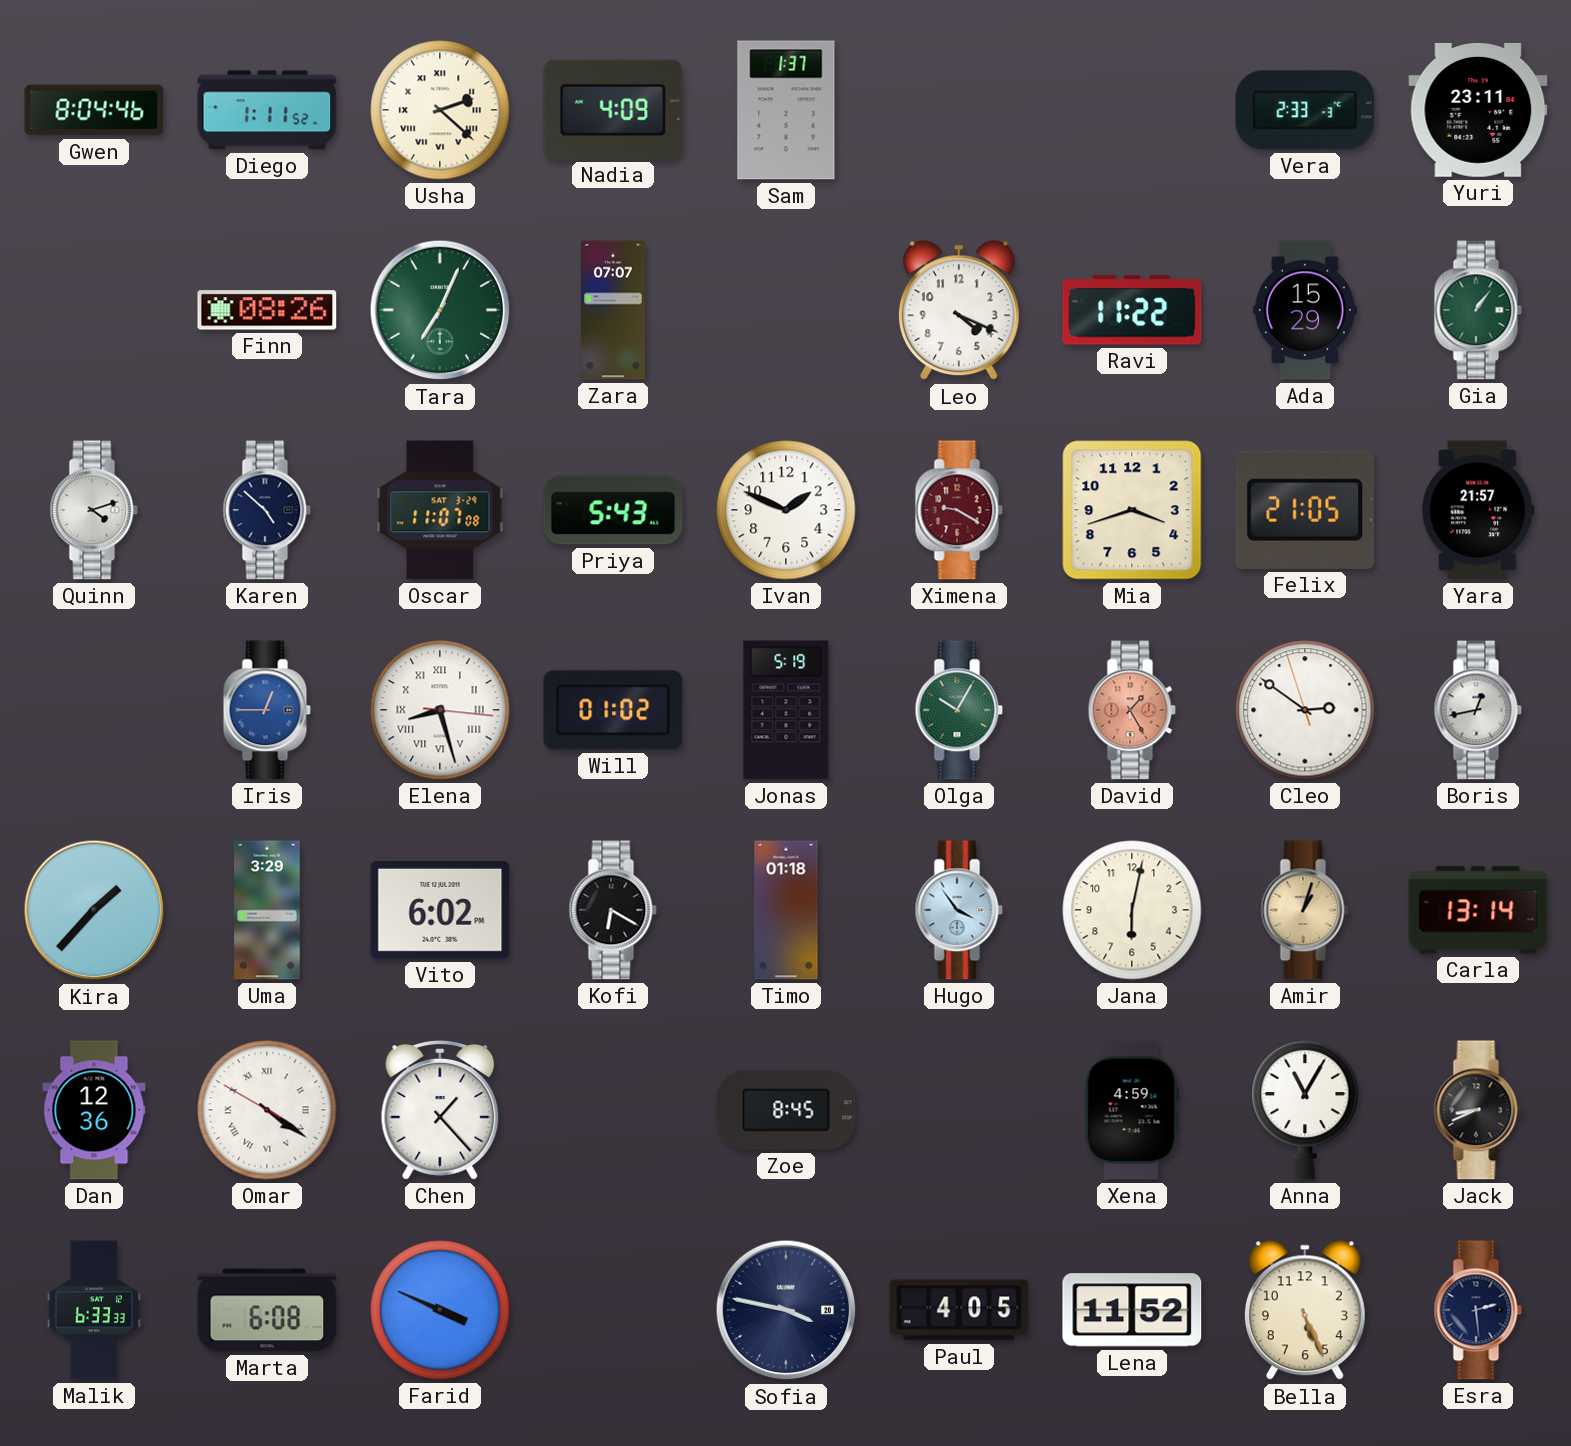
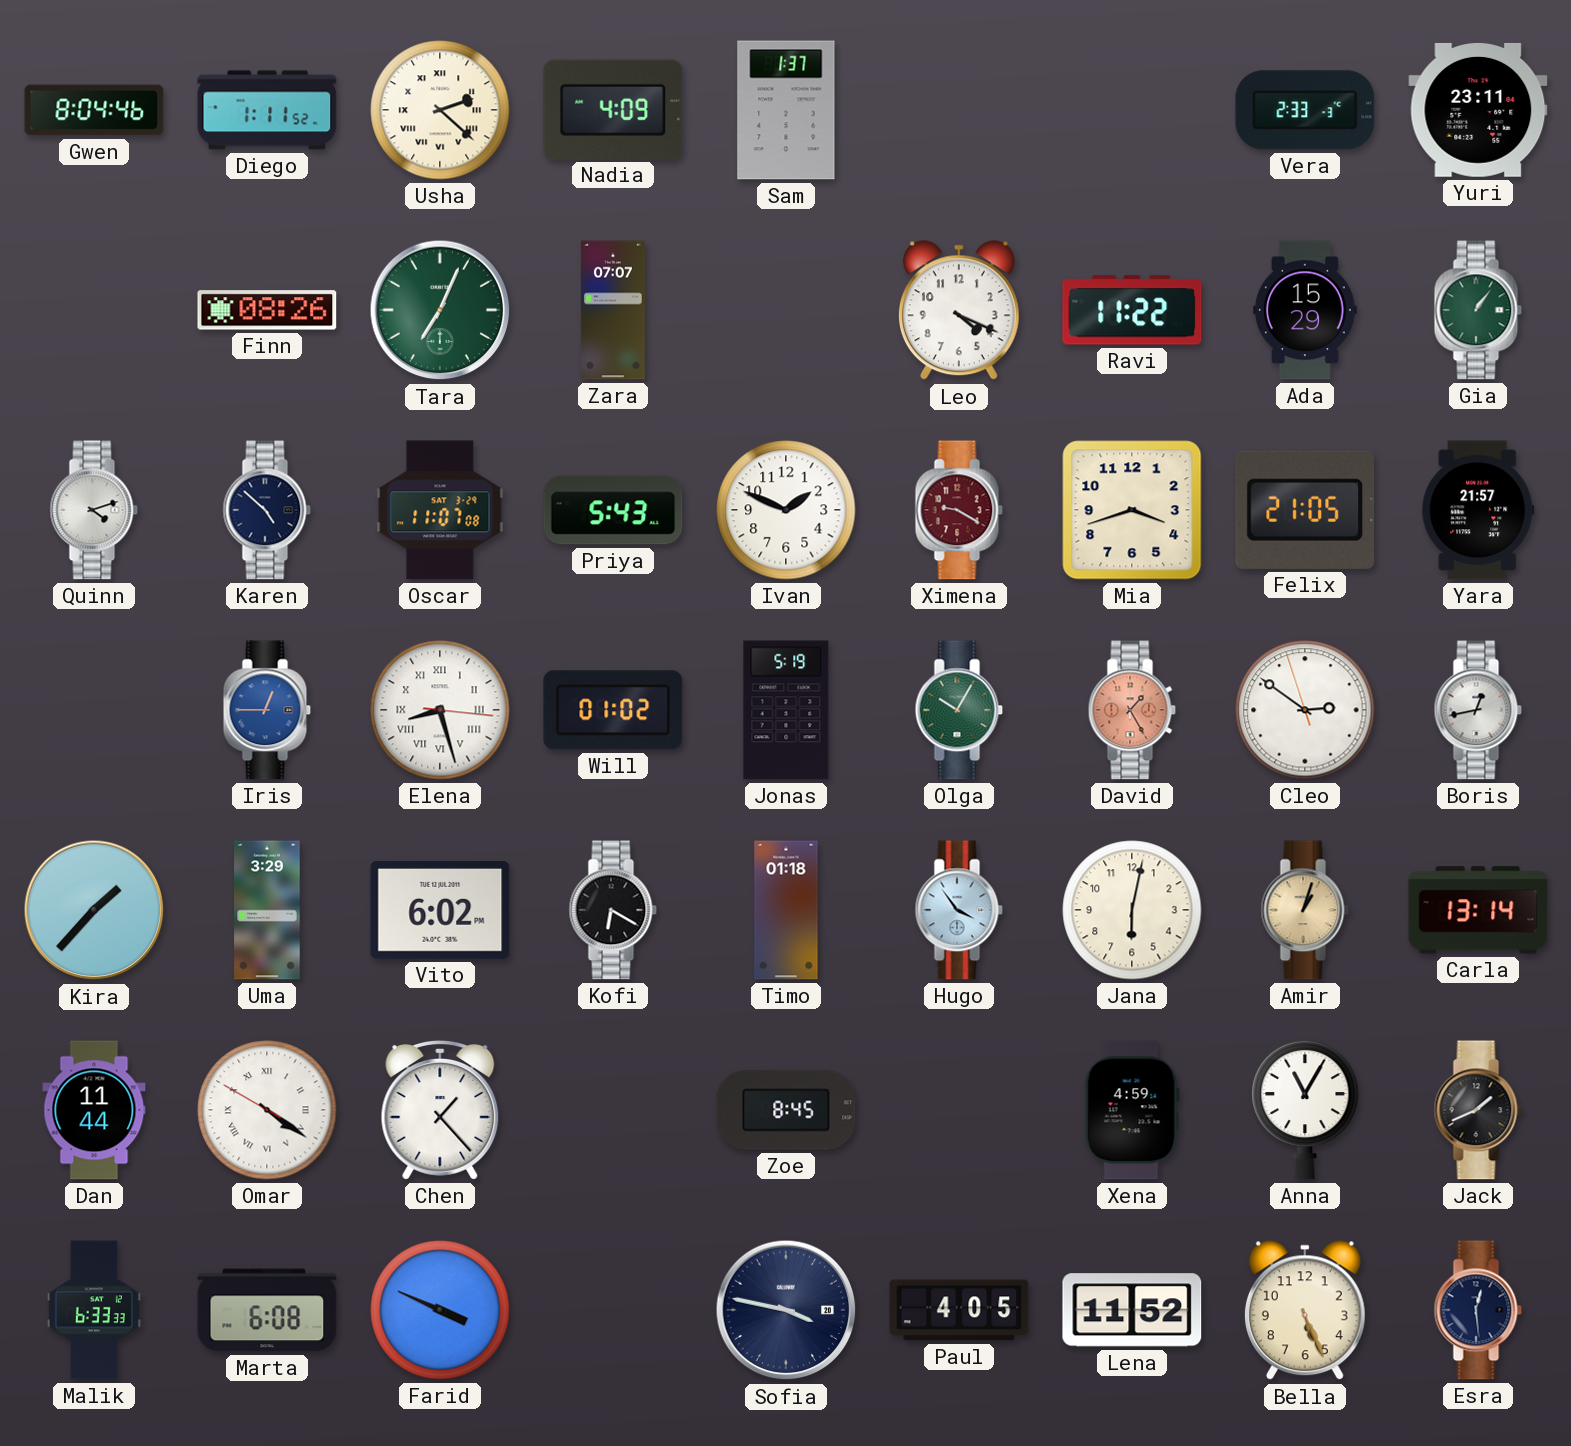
Dan: 12:36 -> 11:44 (94, 1110)
Jack: 8:41 -> 1:41 (1478, 1110)
Esra: 2:29 -> 12:29 (1478, 1310)
